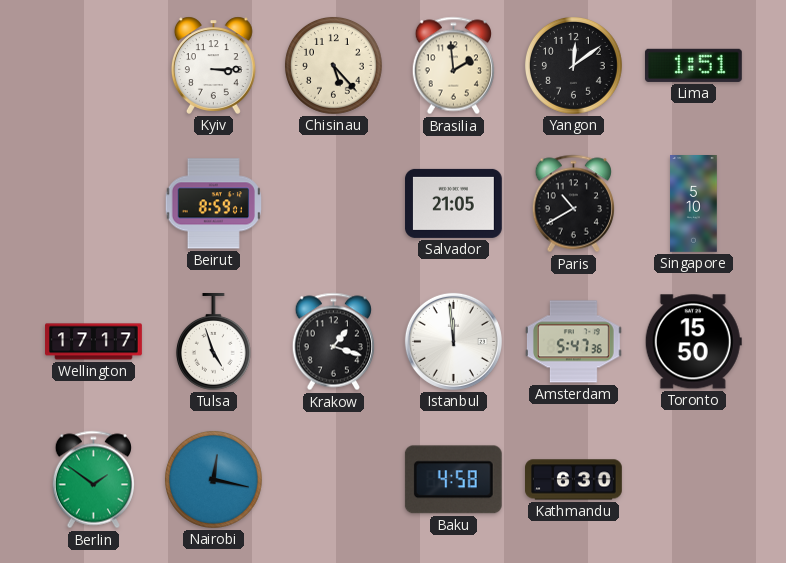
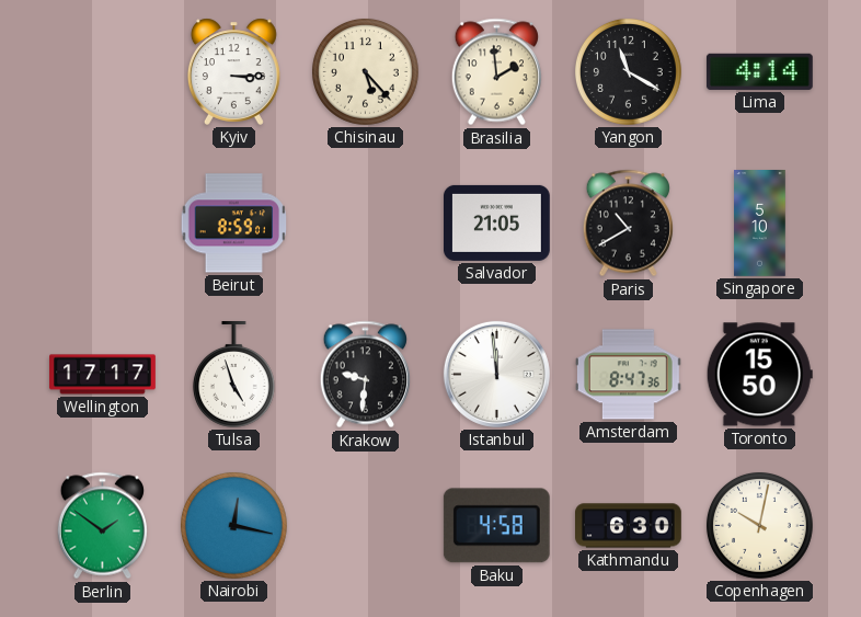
Yangon: 12:09 -> 11:20 (628, 71)
Lima: 1:51 -> 4:14 (759, 71)
Krakow: 1:18 -> 9:31 (365, 375)
Amsterdam: 5:47 -> 8:47 (628, 375)
Copenhagen: none -> 10:02 (759, 525)
